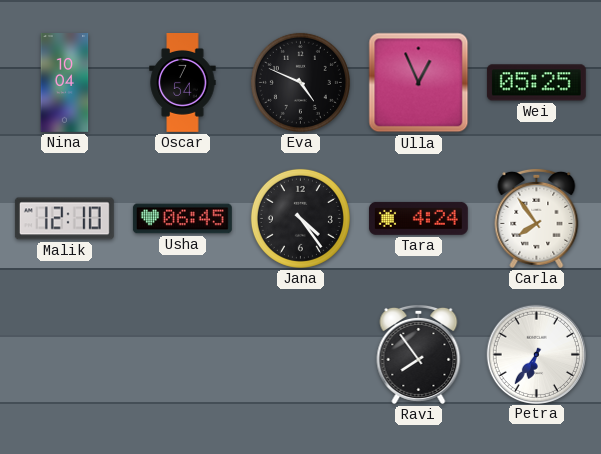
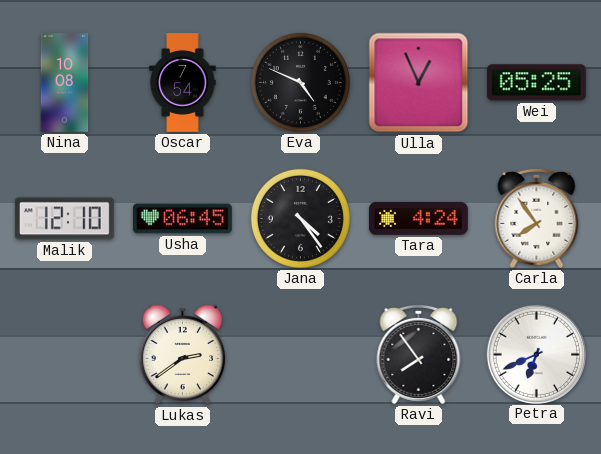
Nina: 10:04 -> 10:08 (65, 83)
Lukas: none -> 2:39 (183, 355)
Petra: 6:36 -> 6:41 (536, 354)
